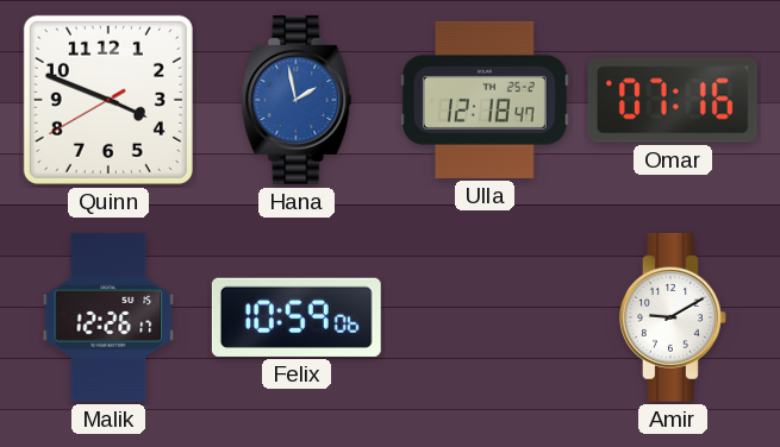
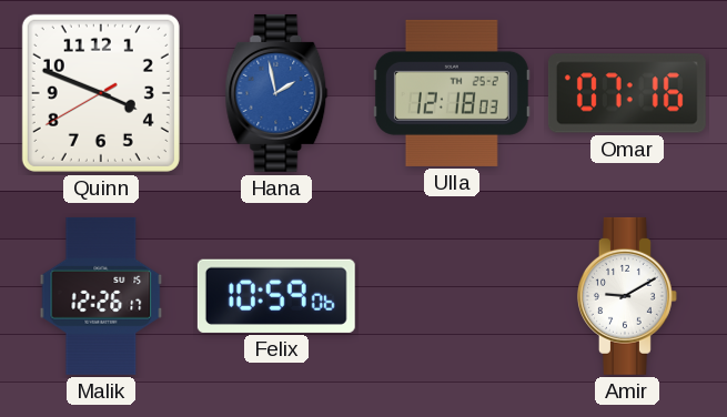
Ulla: 12:18:47 -> 12:18:03 (452, 93)
